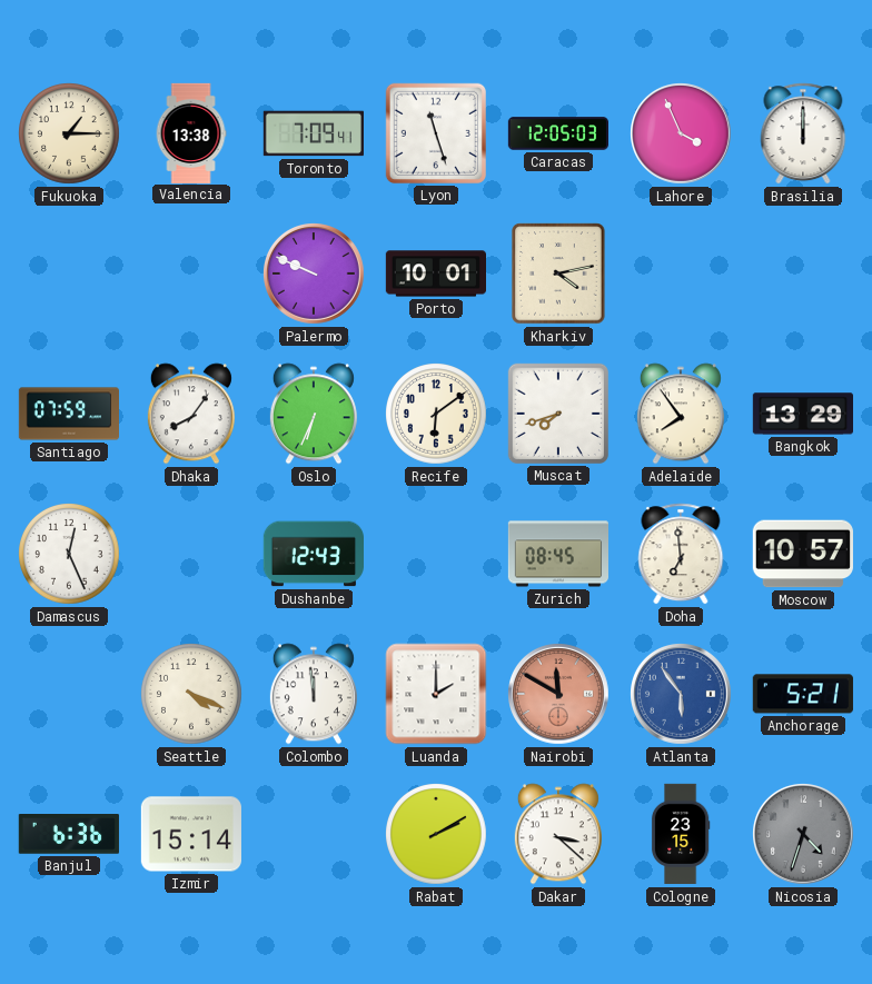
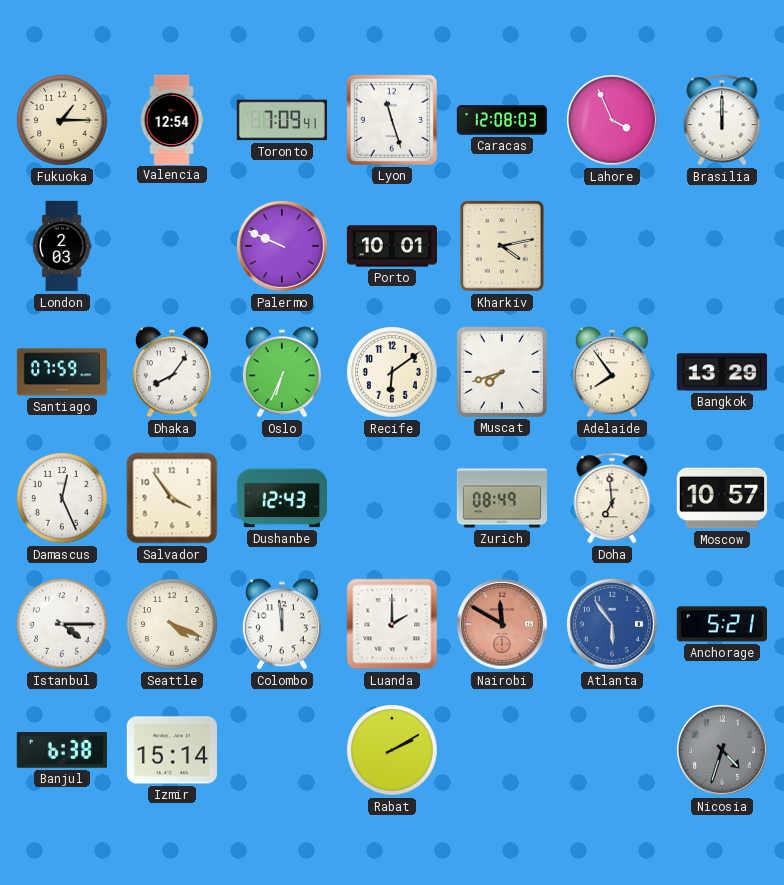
Valencia: 13:38 -> 12:54 (172, 119)
Caracas: 12:05 -> 12:08 (502, 120)
London: none -> 2:03 (62, 246)
Salvador: none -> 3:54 (172, 498)
Zurich: 08:45 -> 08:49 (501, 498)
Istanbul: none -> 4:15 (63, 625)
Banjul: 6:36 -> 6:38 (62, 751)
Dakar: 3:22 -> none (558, 834)
Cologne: 23:15 -> none (681, 834)
